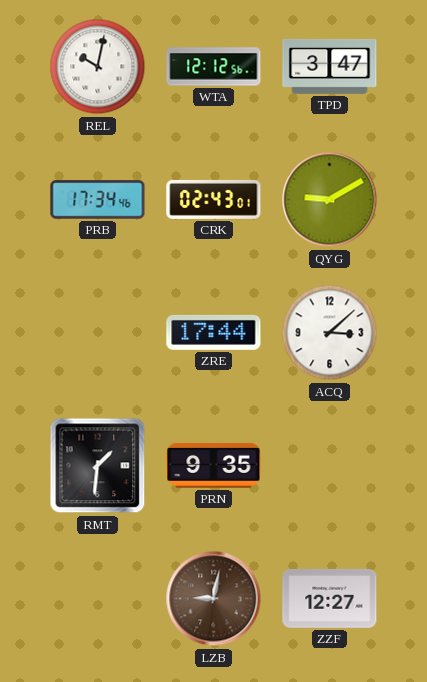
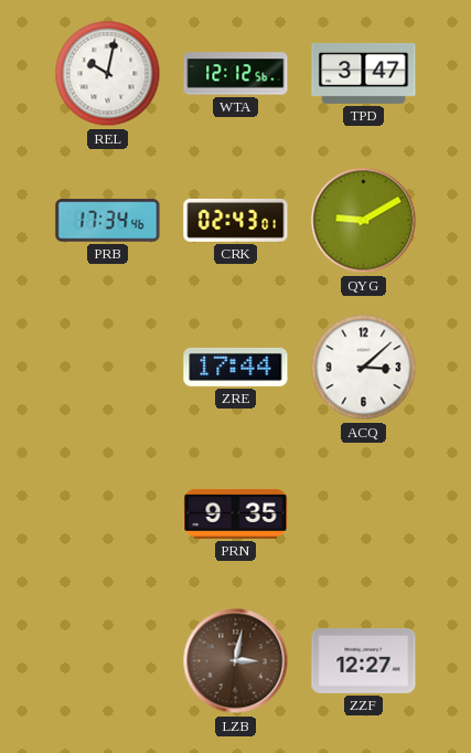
RMT: 1:31 -> none (98, 466)
LZB: 9:02 -> 3:02 (236, 661)
